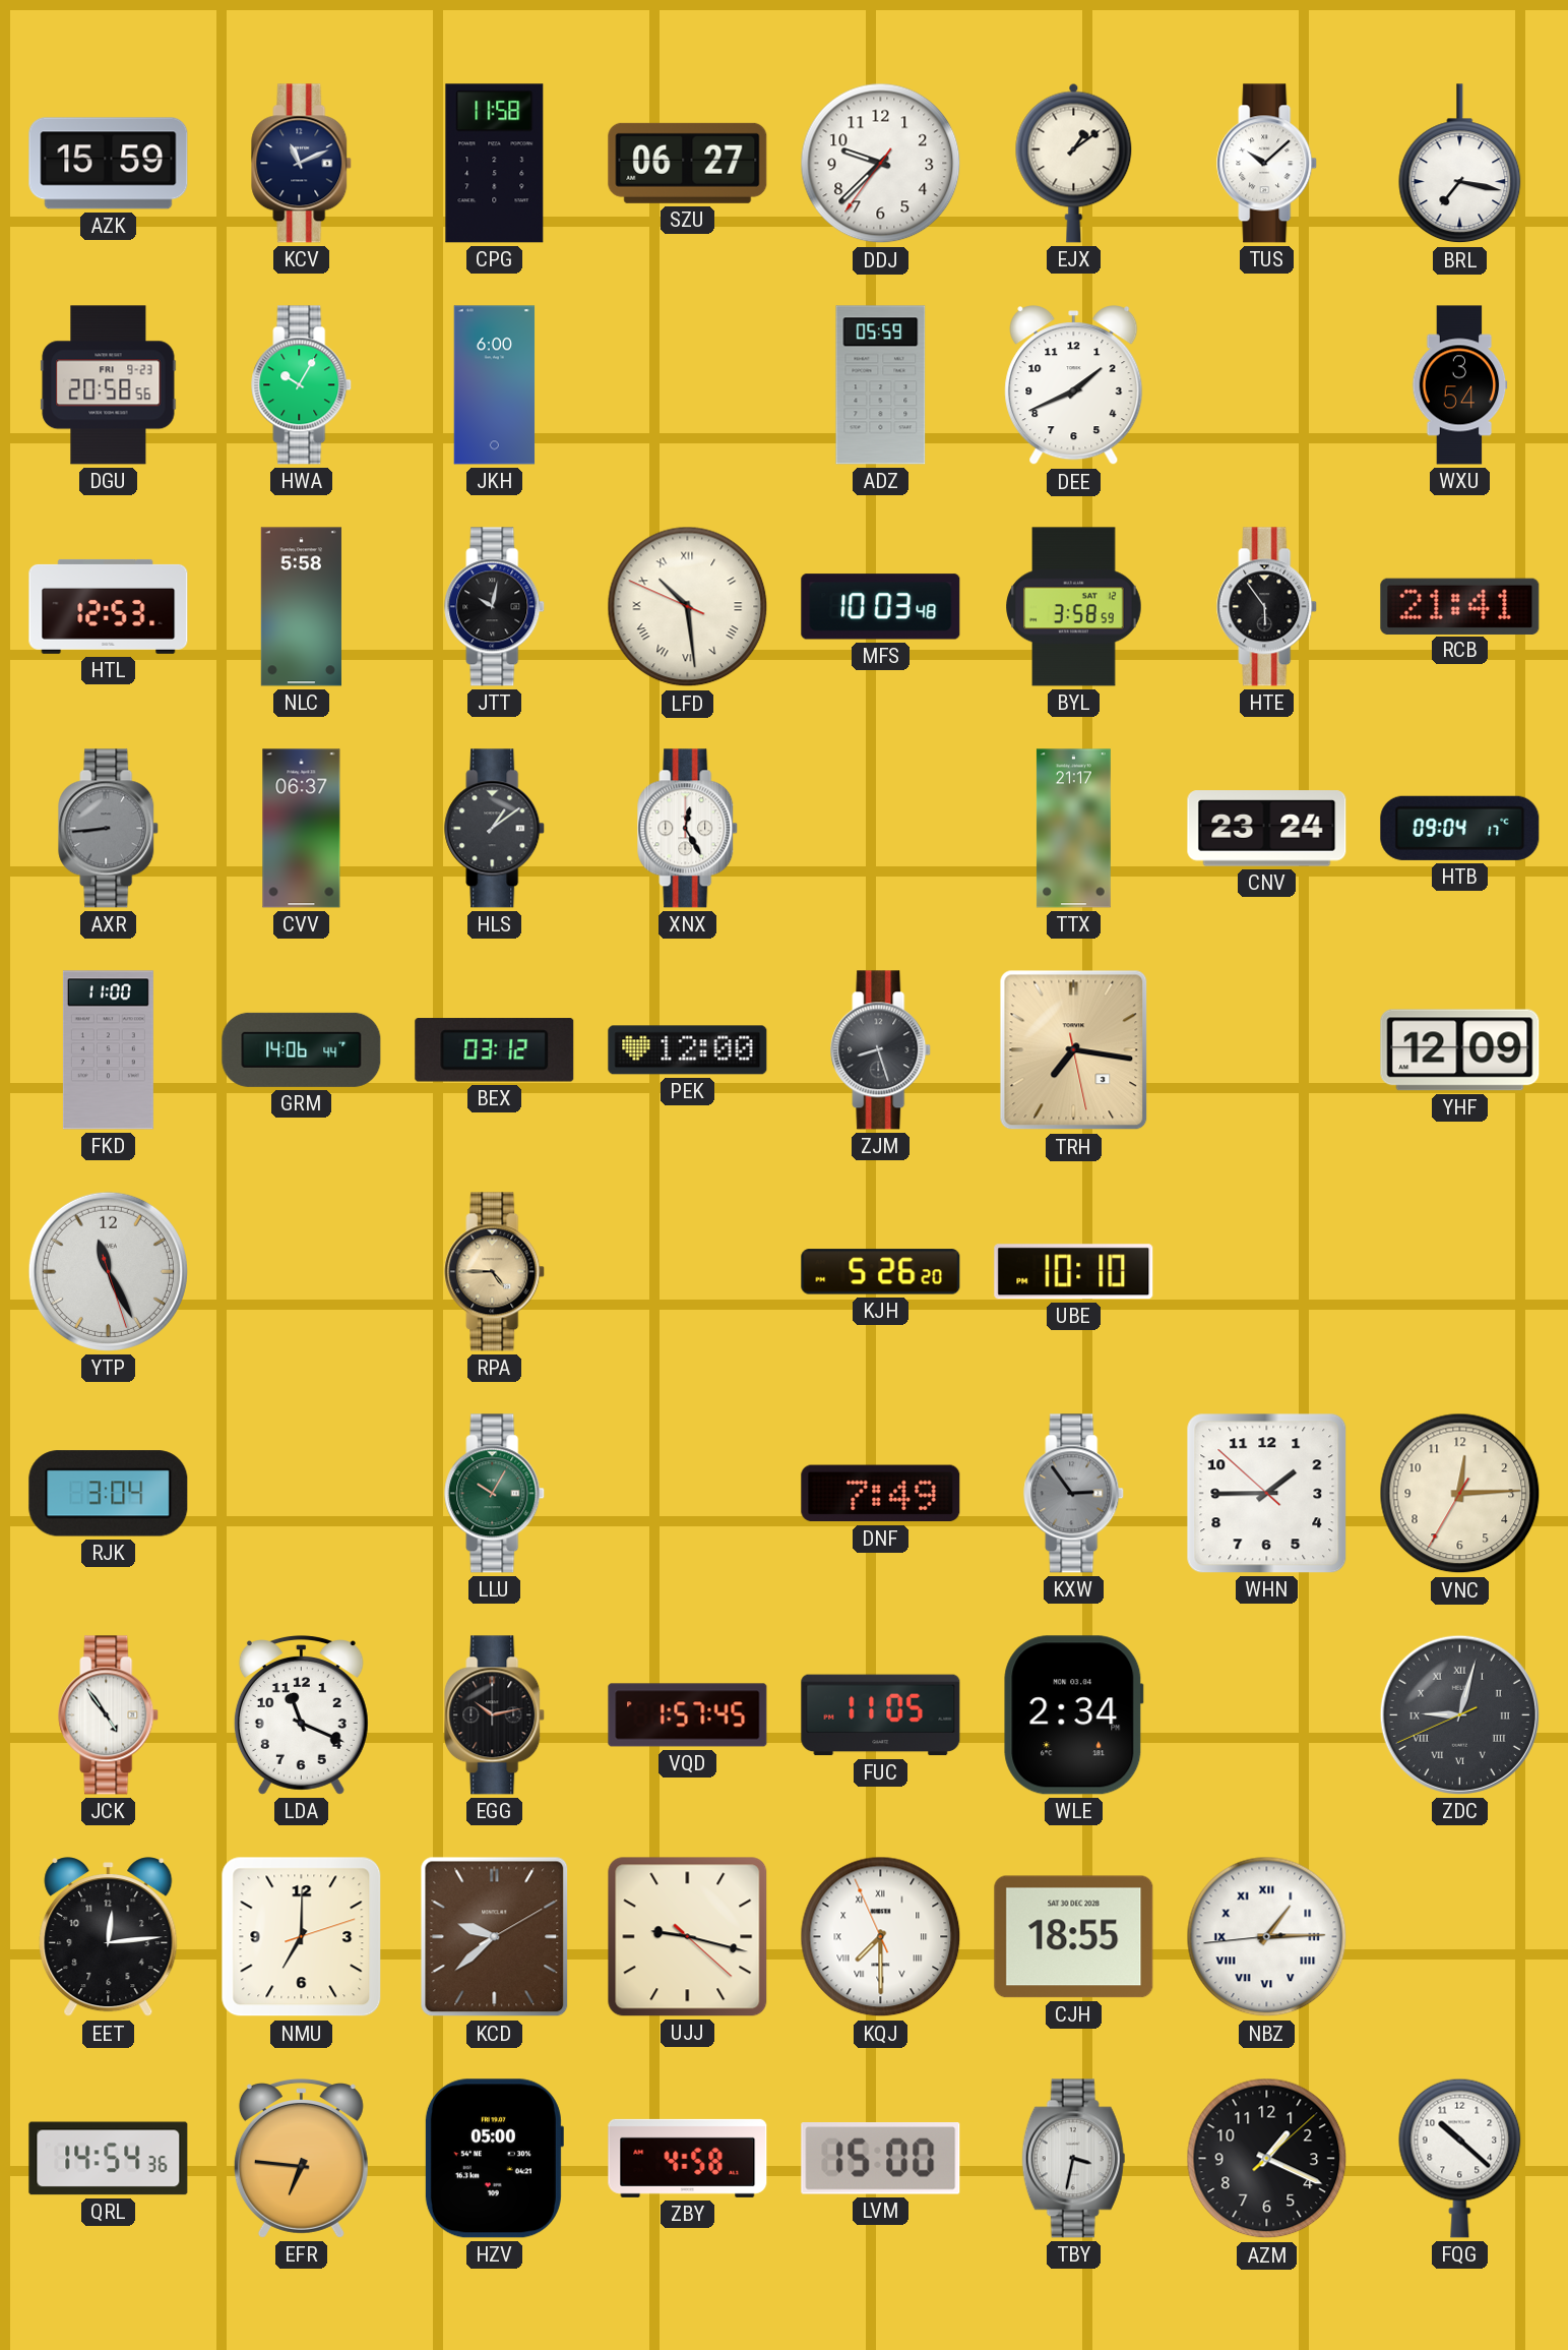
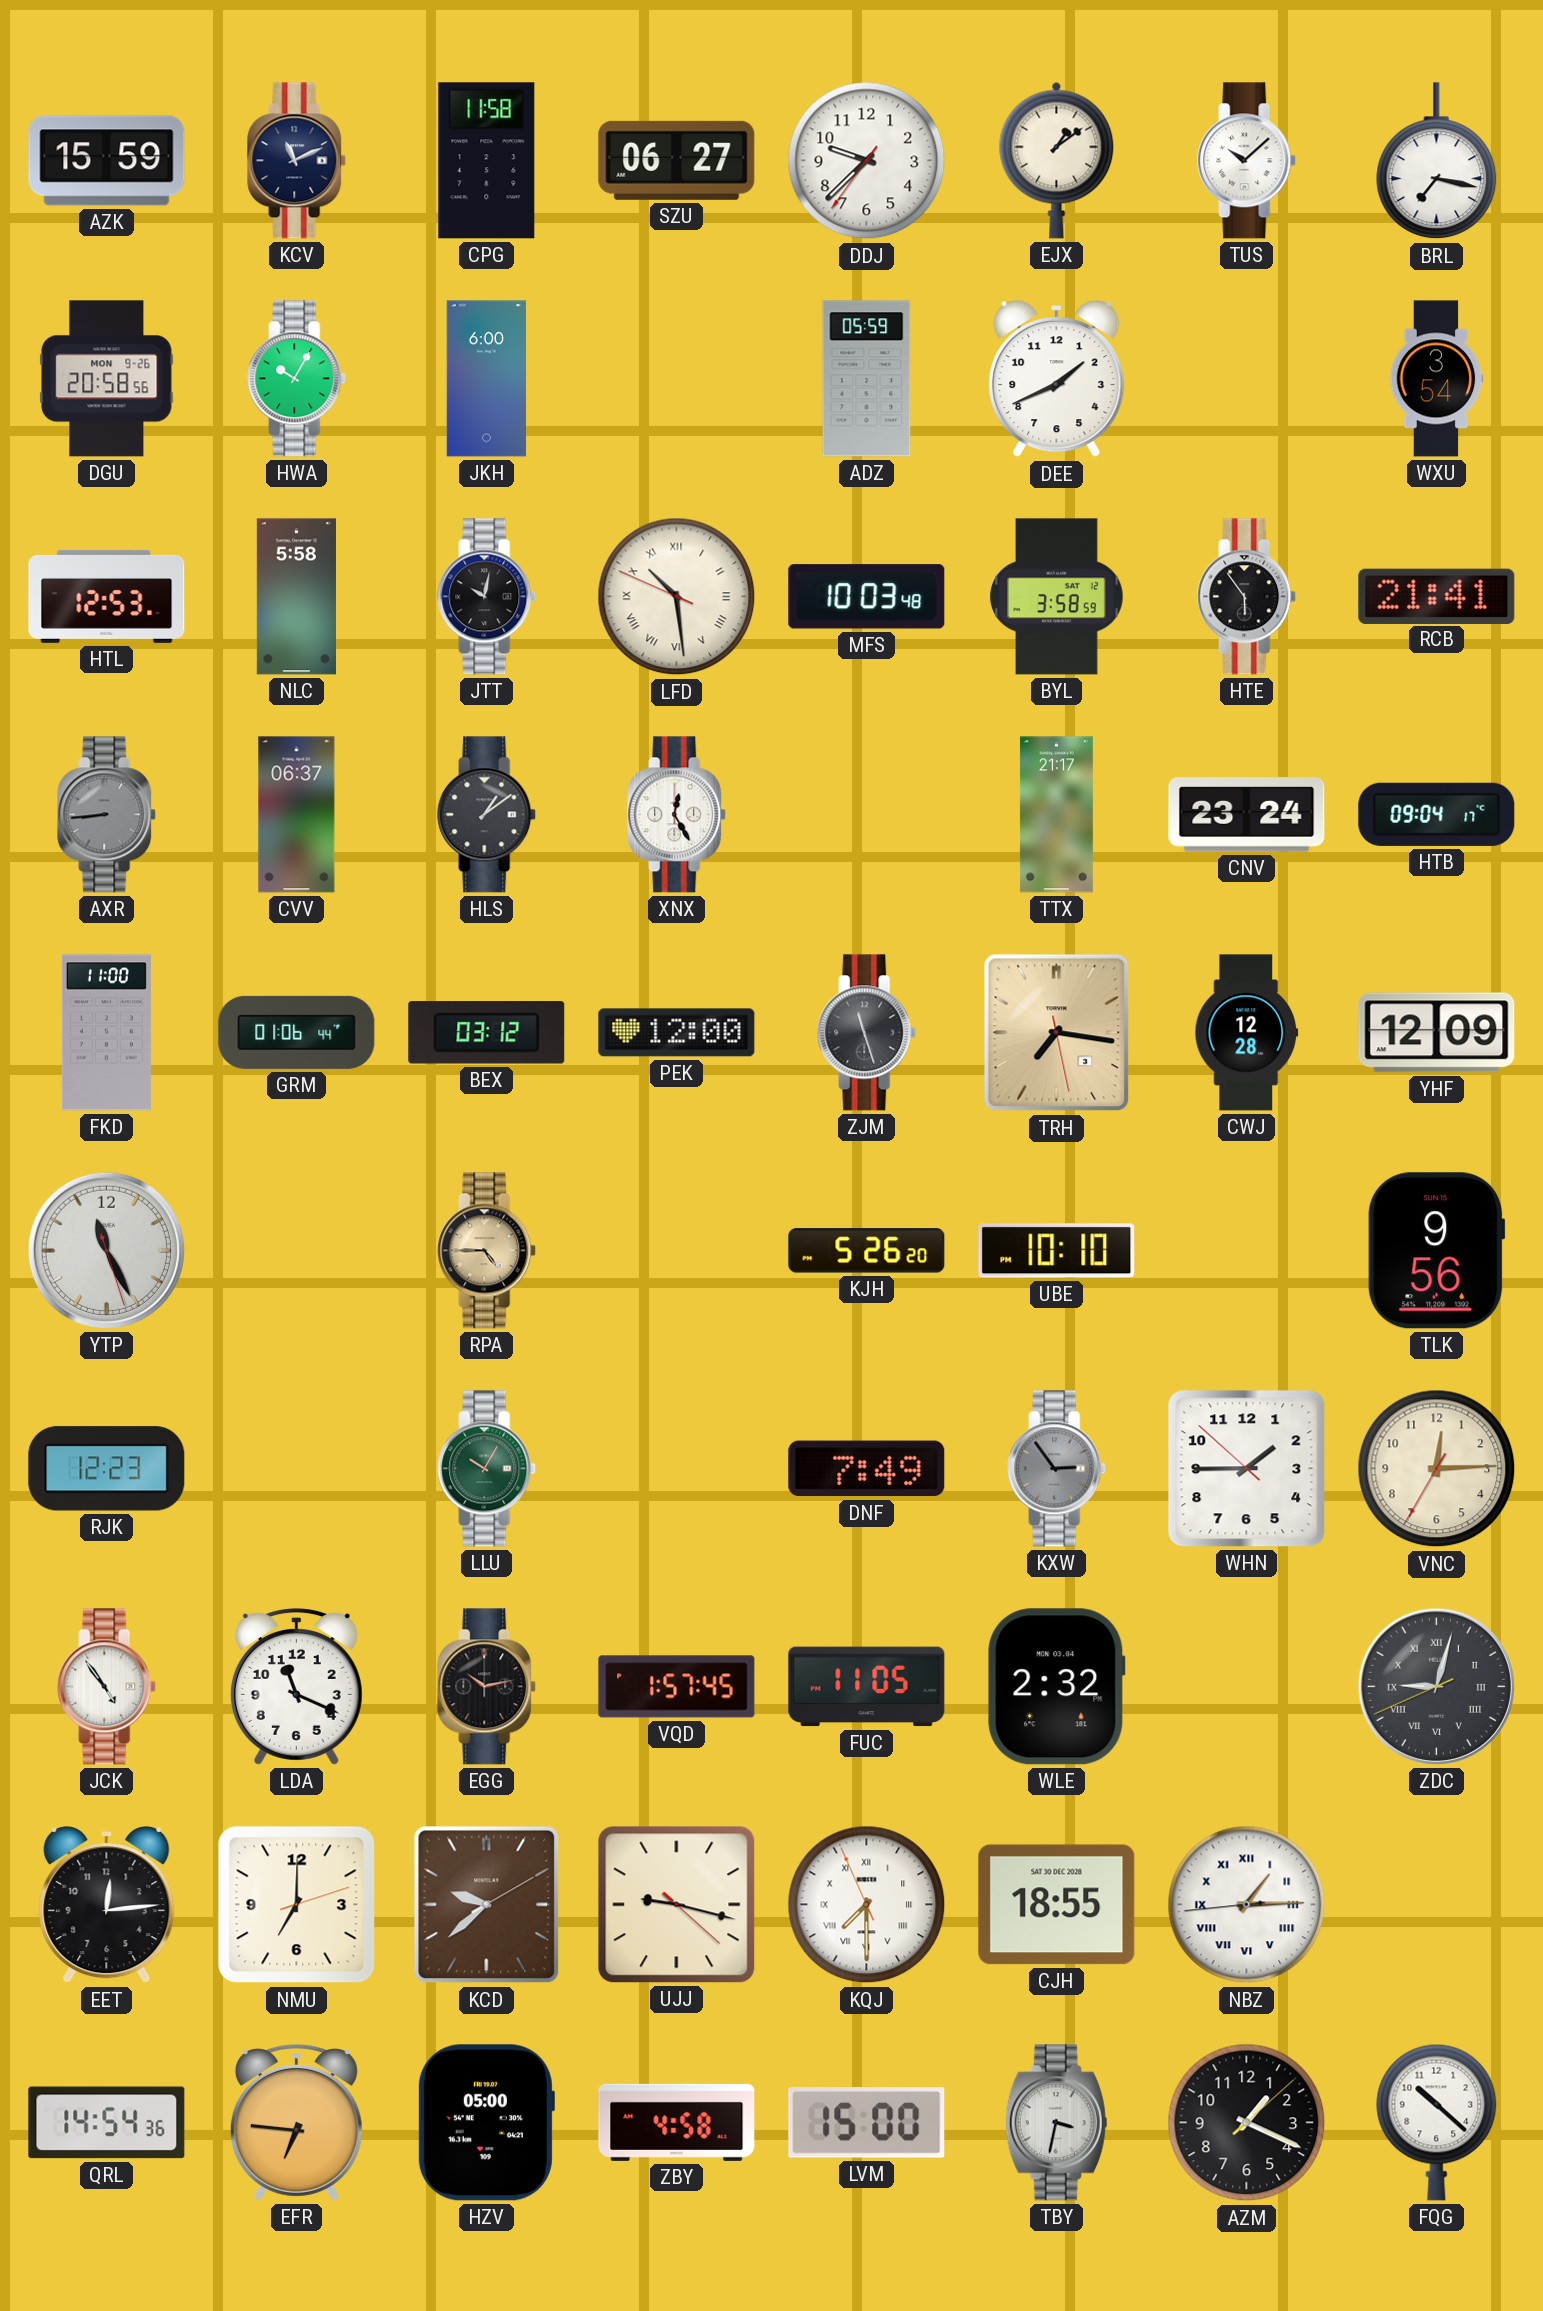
DGU date: FRI 9-23 -> MON 9-26 (107, 379)
GRM: 14:06 -> 01:06 (297, 1032)
ZJM: 8:27 -> 11:27 (867, 1033)
CWJ: none -> 12:28 (1247, 1033)
TLK: none -> 9:56 (1437, 1251)
RJK: 3:04 -> 12:23 (107, 1469)
WLE: 2:34 -> 2:32 (1057, 1687)
